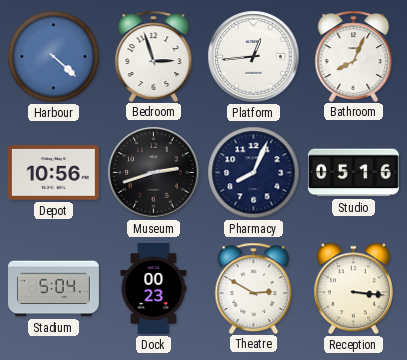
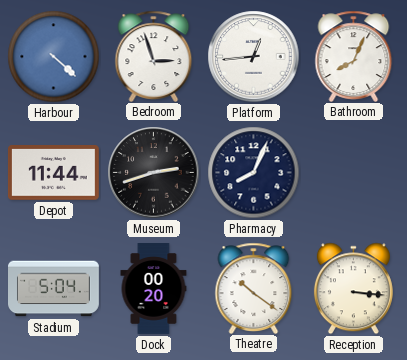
Depot: 10:56 -> 11:44 (53, 173)
Studio: 05:16 -> none (353, 173)
Dock: 00:23 -> 00:20 (154, 289)
Theatre: 2:50 -> 10:21 (254, 288)
